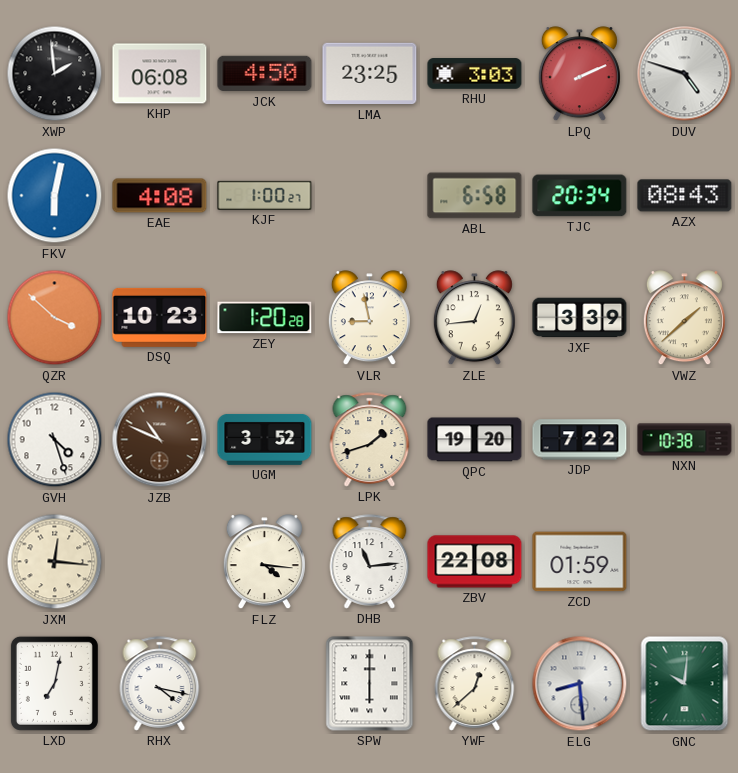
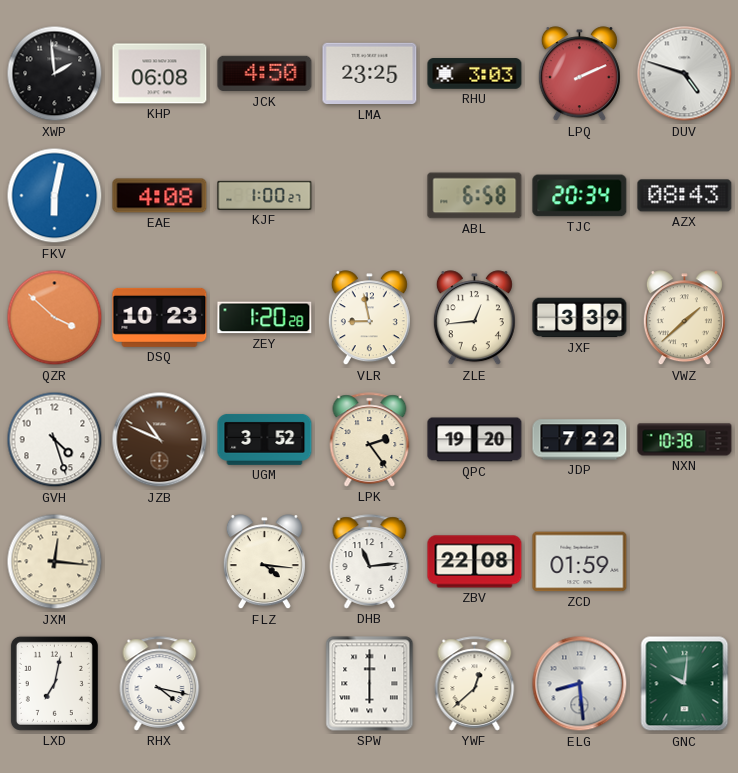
LPK: 1:42 -> 2:24 (370, 440)
